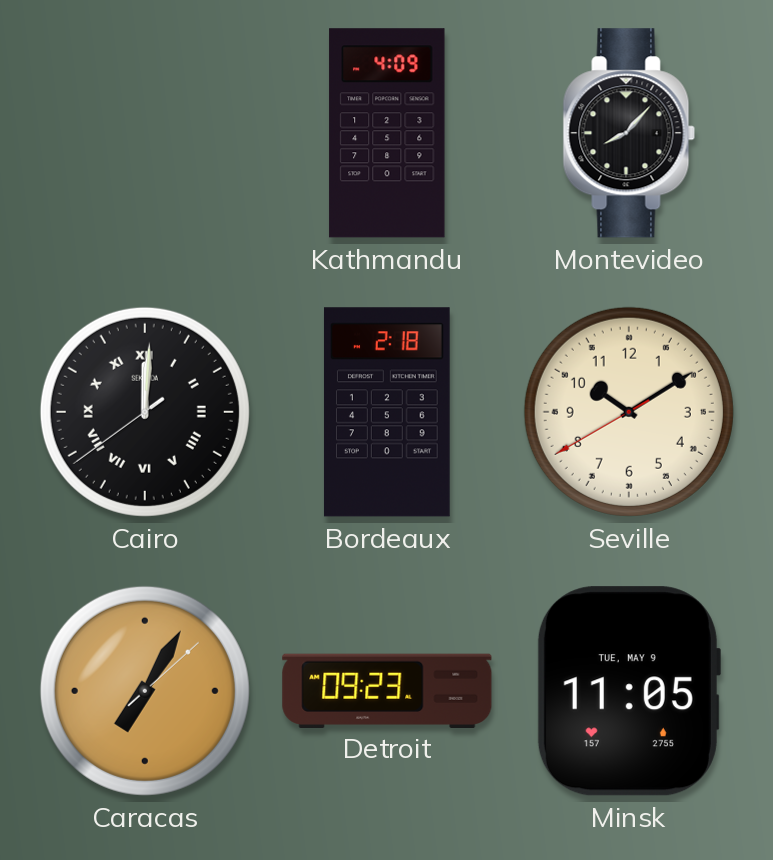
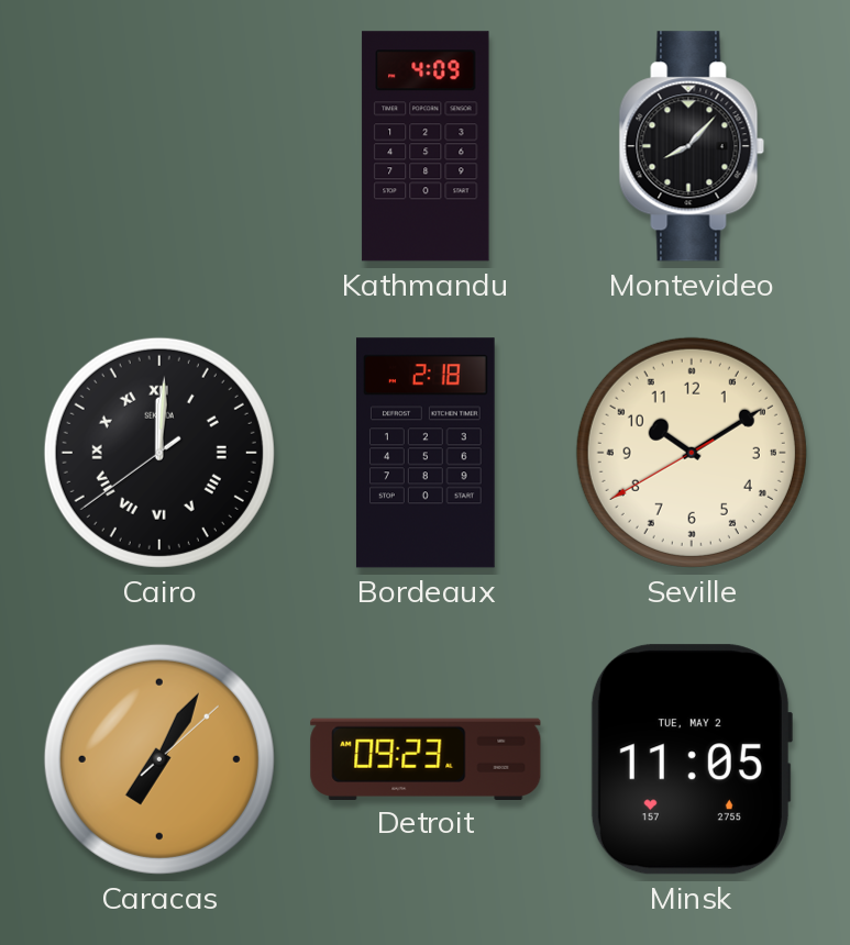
Minsk date: TUE, MAY 9 -> TUE, MAY 2 (691, 759)
